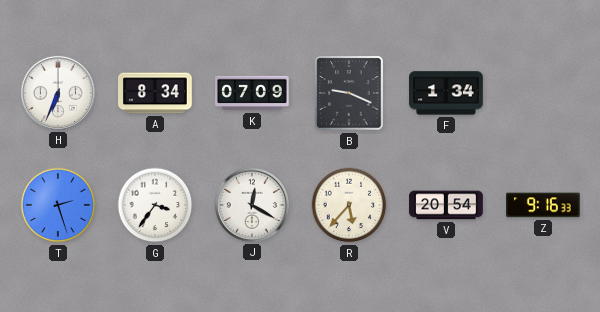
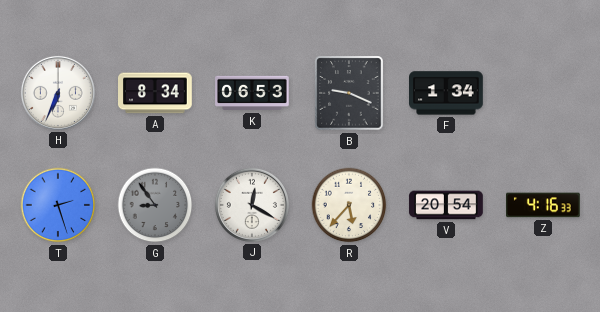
K: 07:09 -> 06:53 (252, 93)
G: 3:36 -> 8:54 (155, 205)
G dial: white -> grey (155, 205)
Z: 9:16 -> 4:16 (544, 205)
